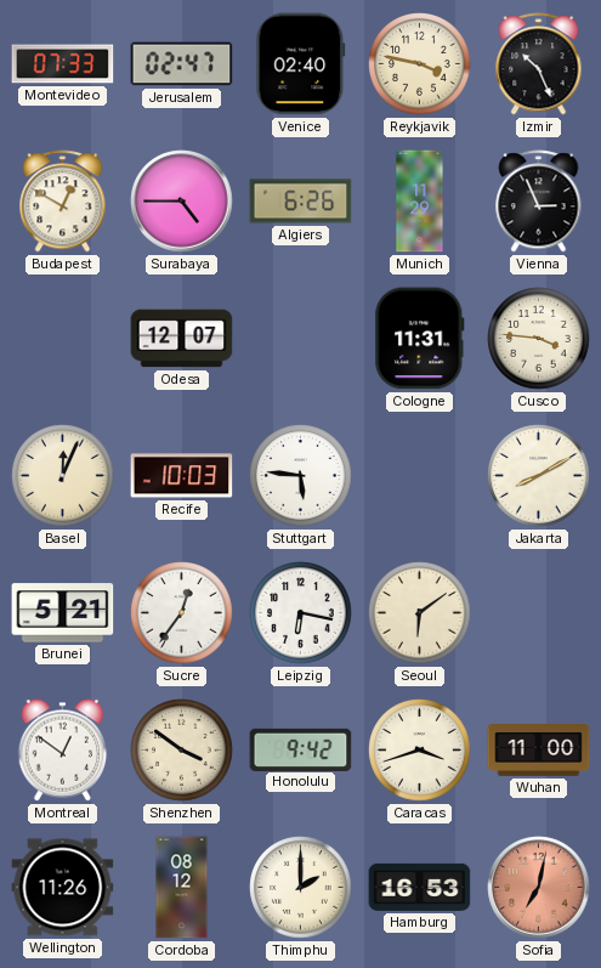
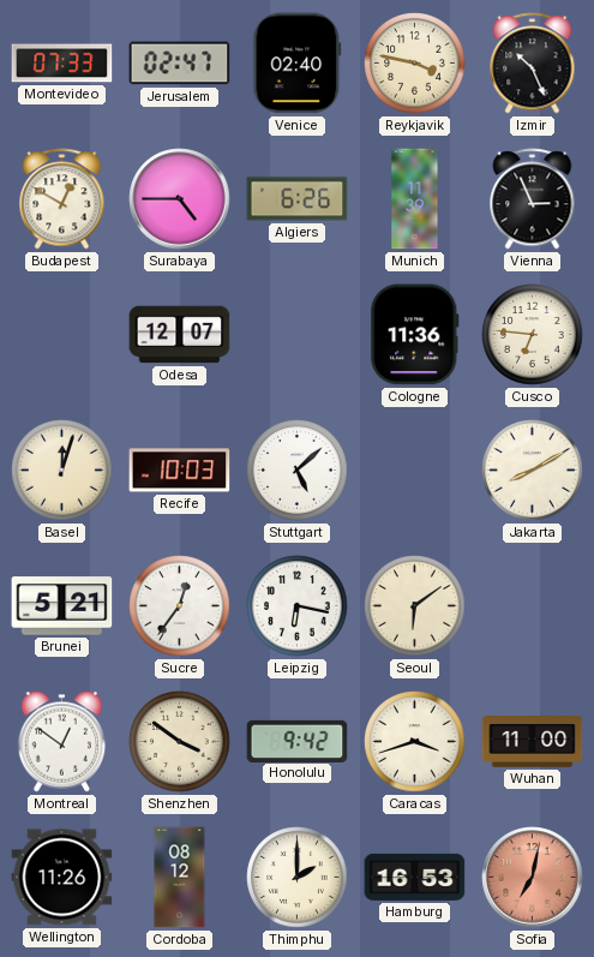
Munich: 11:29 -> 11:39 (415, 199)
Cologne: 11:31 -> 11:36 (415, 335)
Cusco: 3:46 -> 6:46 (533, 335)
Basel: 12:04 -> 12:03 (62, 471)
Stuttgart: 5:46 -> 5:08 (298, 471)
